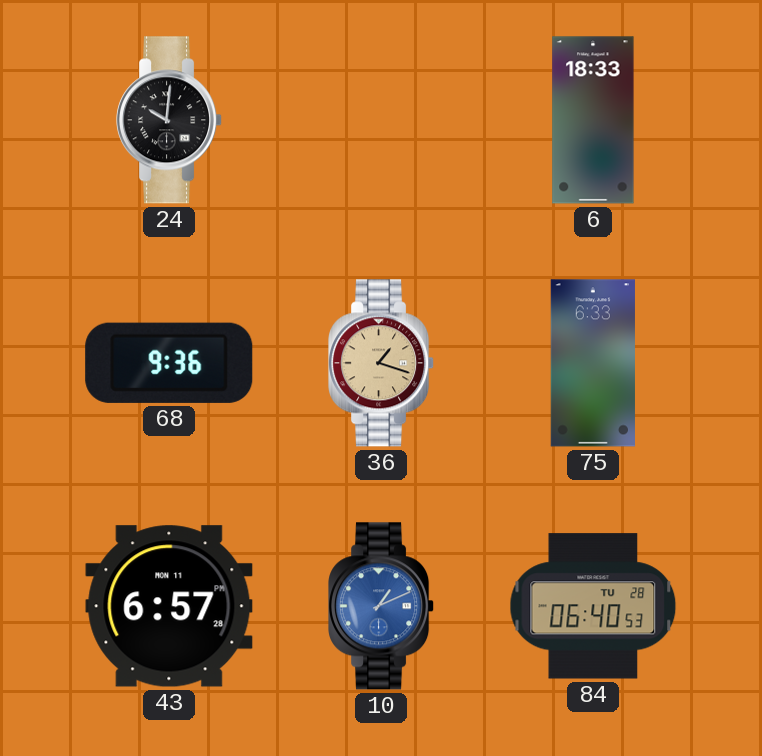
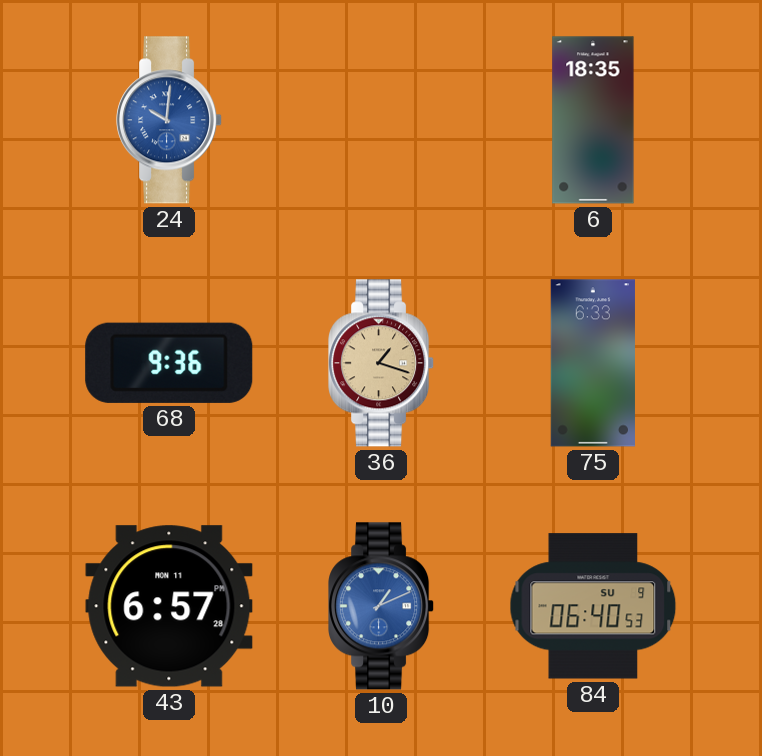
24 dial: black -> blue (170, 120)
6: 18:33 -> 18:35 (593, 120)
84 date: TU 28 -> SU 9 (593, 606)
